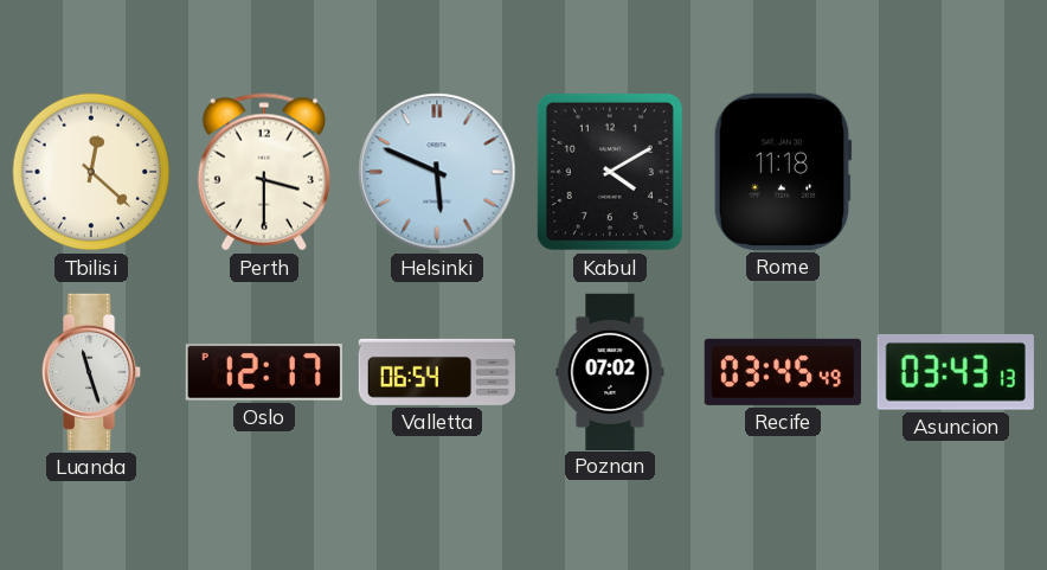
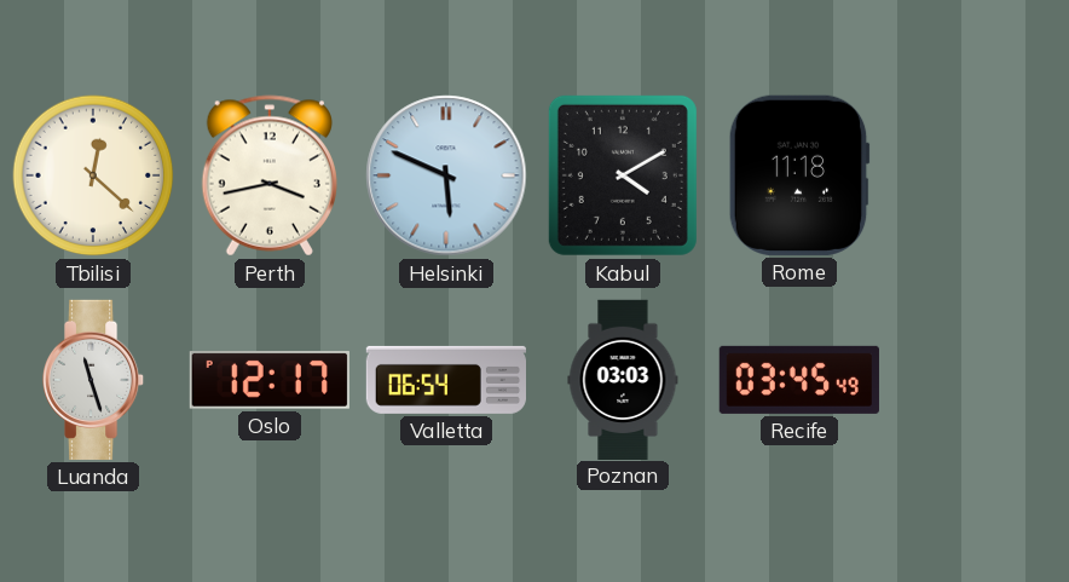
Perth: 3:30 -> 3:43 (270, 175)
Poznan: 07:02 -> 03:03 (623, 379)
Asuncion: 03:43 -> none (956, 372)
